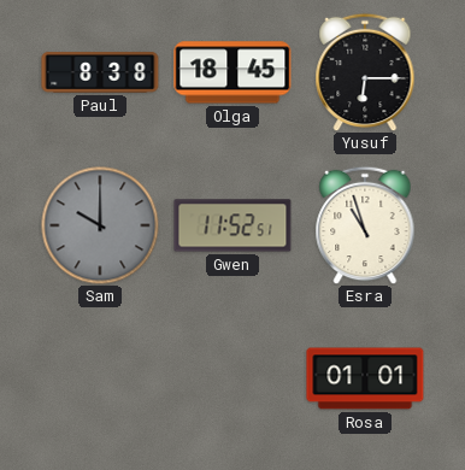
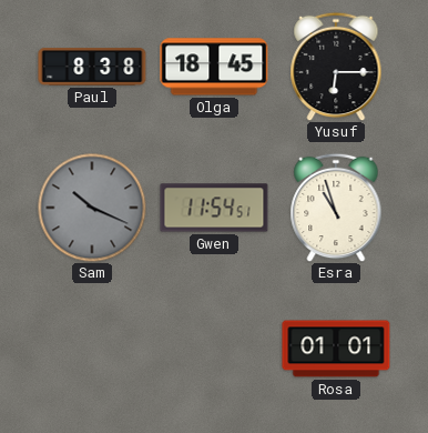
Sam: 10:00 -> 10:19 (92, 208)
Gwen: 11:52 -> 11:54 (214, 208)
